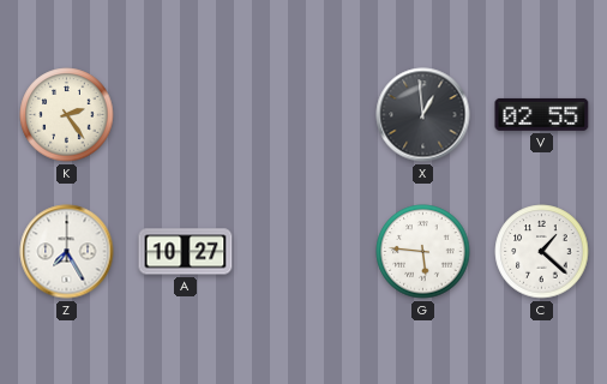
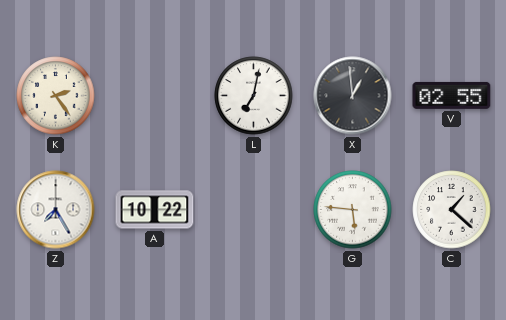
L: none -> 7:02 (254, 96)
A: 10:27 -> 10:22 (155, 210)
